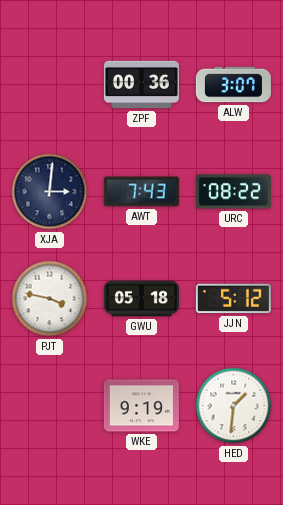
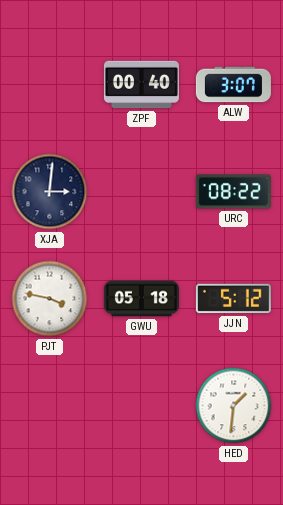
ZPF: 00:36 -> 00:40 (141, 85)
AWT: 7:43 -> none (141, 192)
WKE: 9:19 -> none (141, 406)
